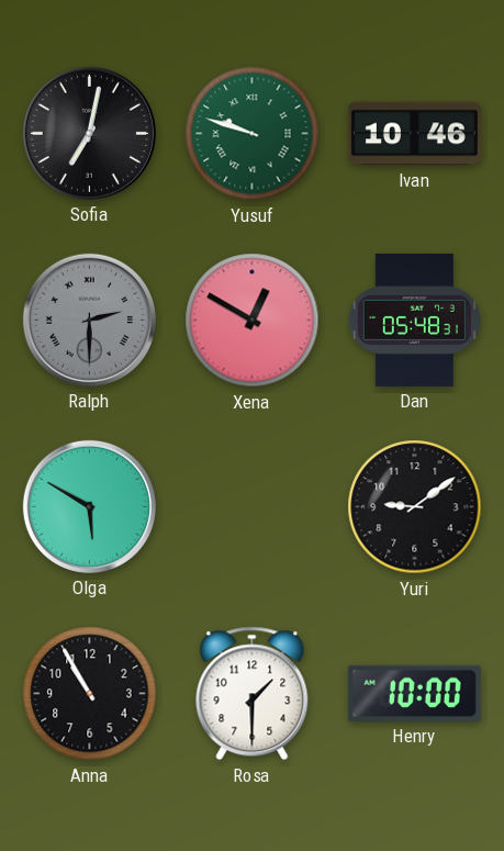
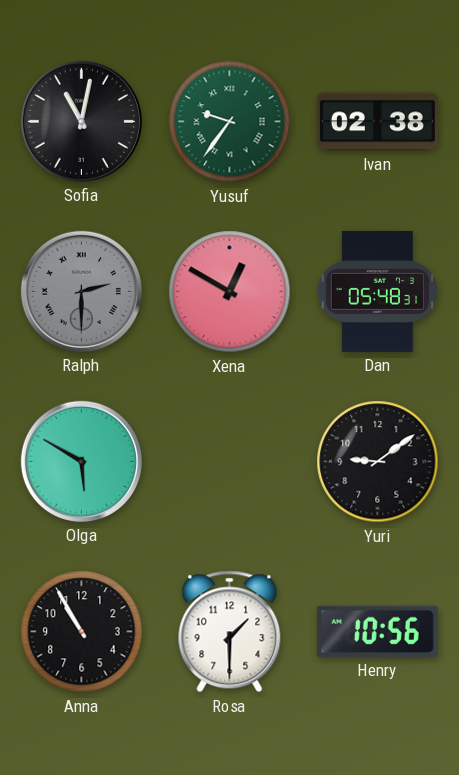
Sofia: 7:02 -> 11:02 (81, 121)
Yusuf: 9:48 -> 9:36 (230, 122)
Ivan: 10:46 -> 02:38 (377, 122)
Henry: 10:00 -> 10:56 (377, 631)
